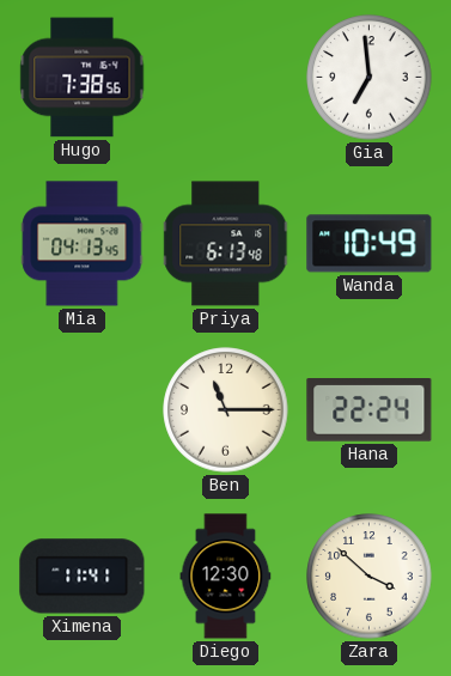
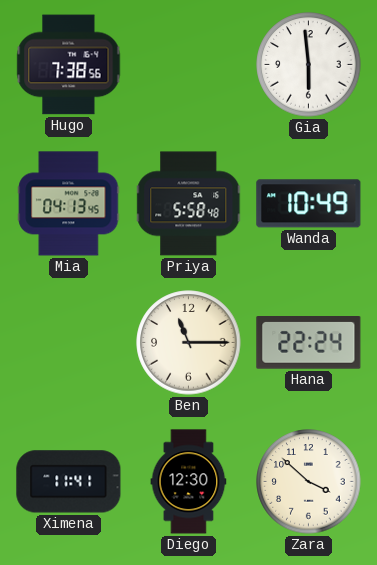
Gia: 6:59 -> 5:59 (309, 65)
Priya: 6:13 -> 5:58 (189, 204)
